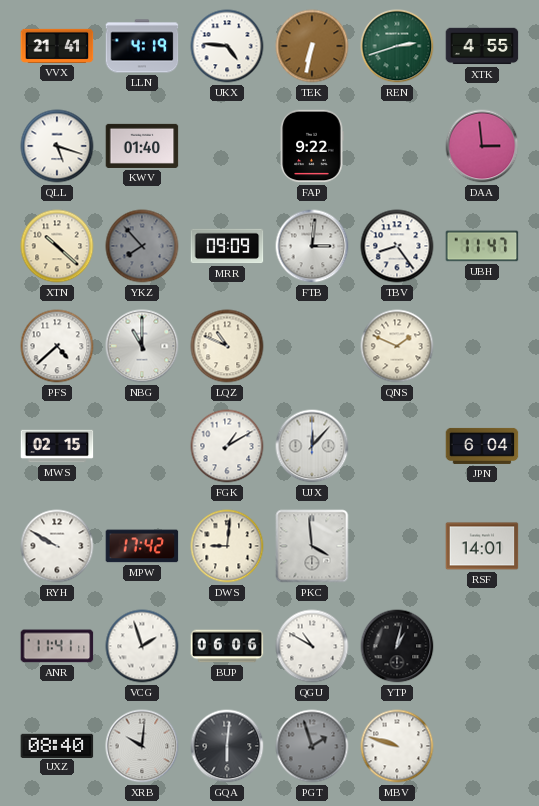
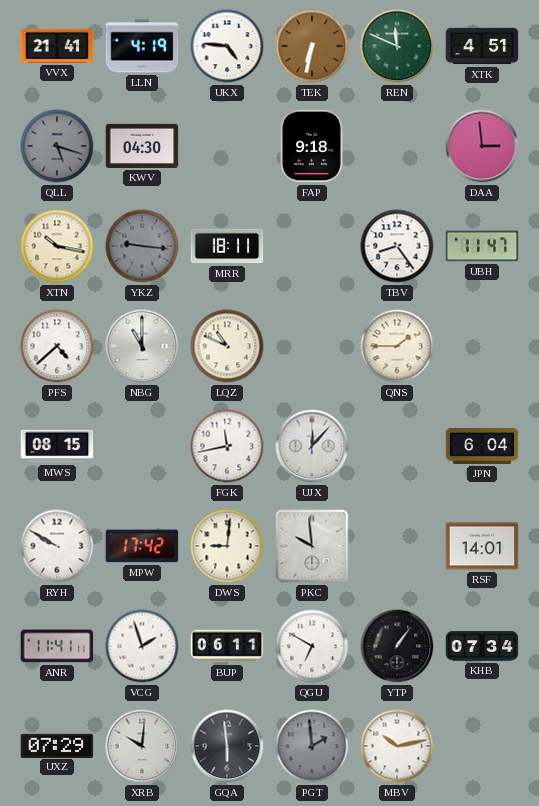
REN: 2:42 -> 11:49 (397, 46)
XTK: 4:55 -> 4:51 (482, 46)
QLL dial: white -> grey (57, 146)
KWV: 01:40 -> 04:30 (142, 146)
FAP: 9:22 -> 9:18 (312, 146)
XTN: 10:22 -> 10:17 (57, 246)
YKZ: 7:53 -> 9:16 (142, 246)
MRR: 09:09 -> 18:11 (227, 246)
FTB: 3:01 -> none (312, 246)
QNS: 1:49 -> 1:45 (397, 346)
MWS: 02:15 -> 08:15 (57, 446)
FGK: 1:10 -> 11:43 (227, 446)
PKC: 3:59 -> 9:59 (312, 546)
BUP: 06:06 -> 06:11 (227, 646)
QGU: 10:50 -> 6:50 (312, 646)
YTP: 1:02 -> 1:06 (397, 646)
KHB: none -> 07:34 (482, 646)
UXZ: 08:40 -> 07:29 (57, 745)
GQA: 6:01 -> 5:59 (227, 746)
PGT: 1:57 -> 1:59 (312, 746)
MBV: 9:48 -> 10:13 (397, 746)
